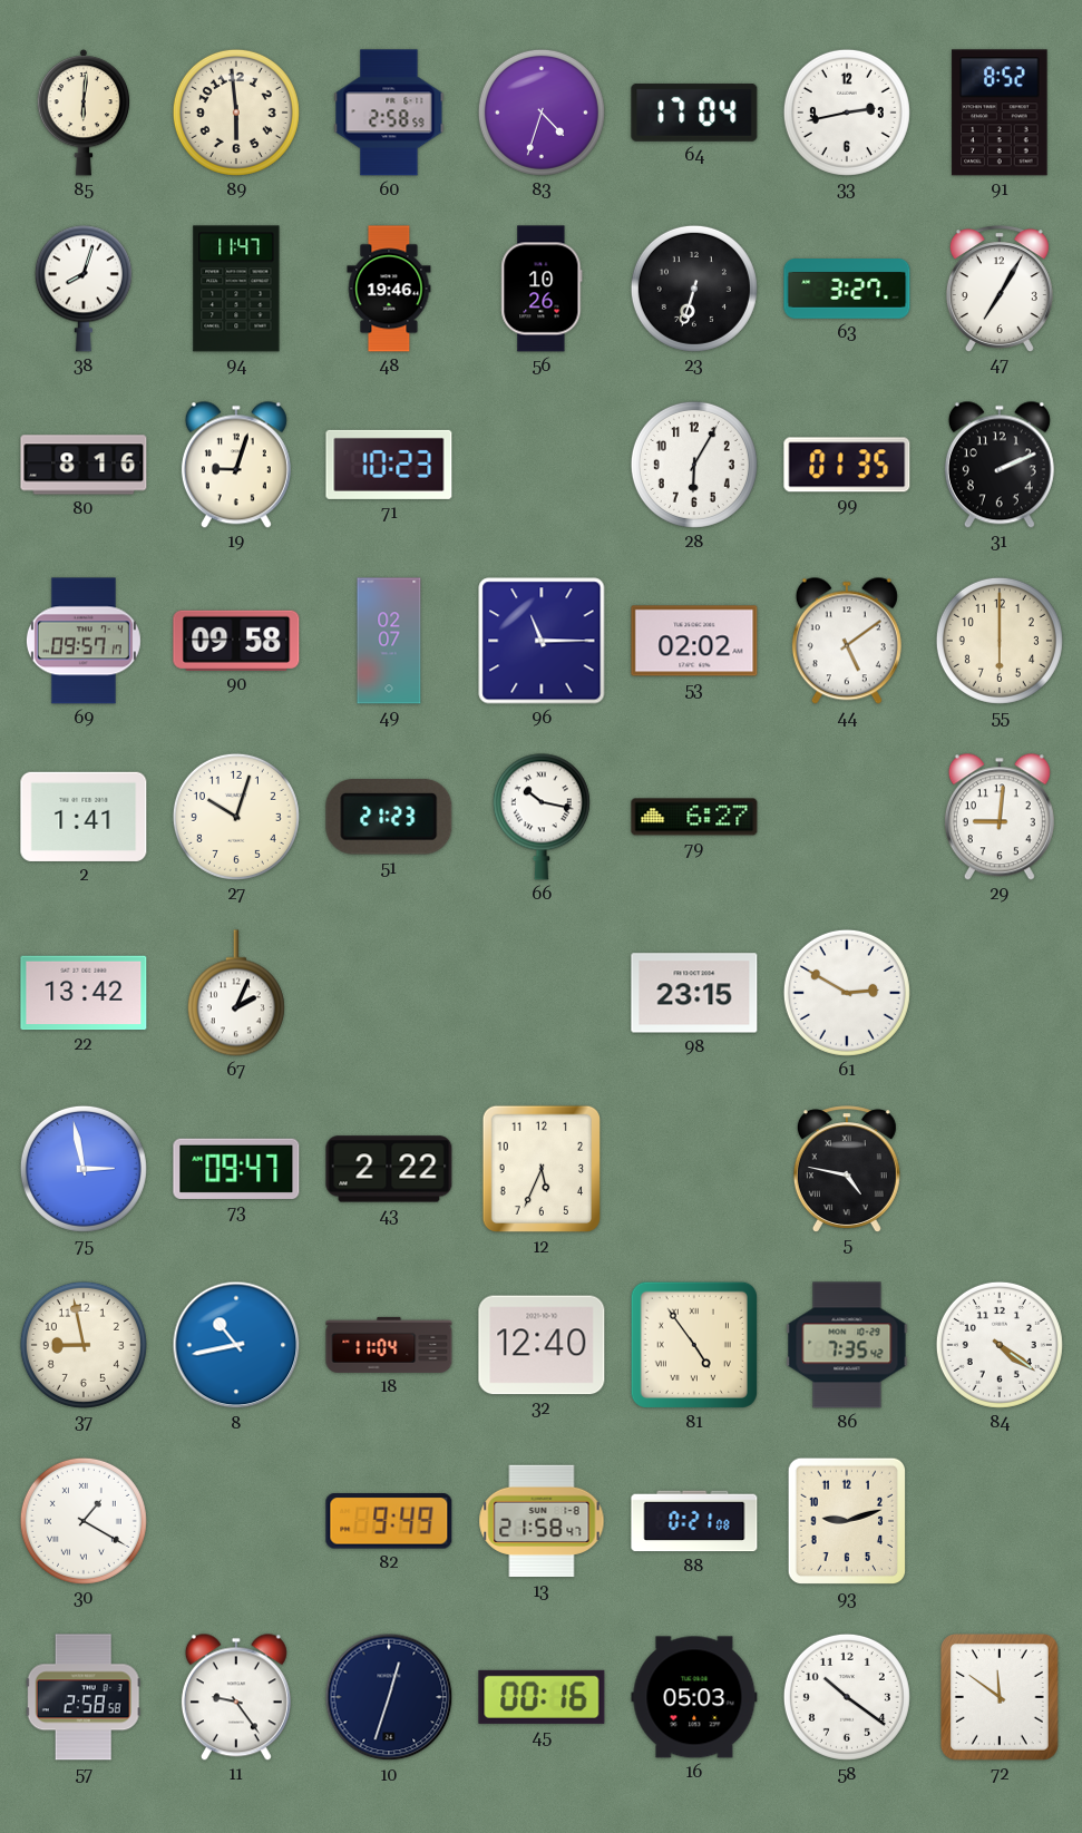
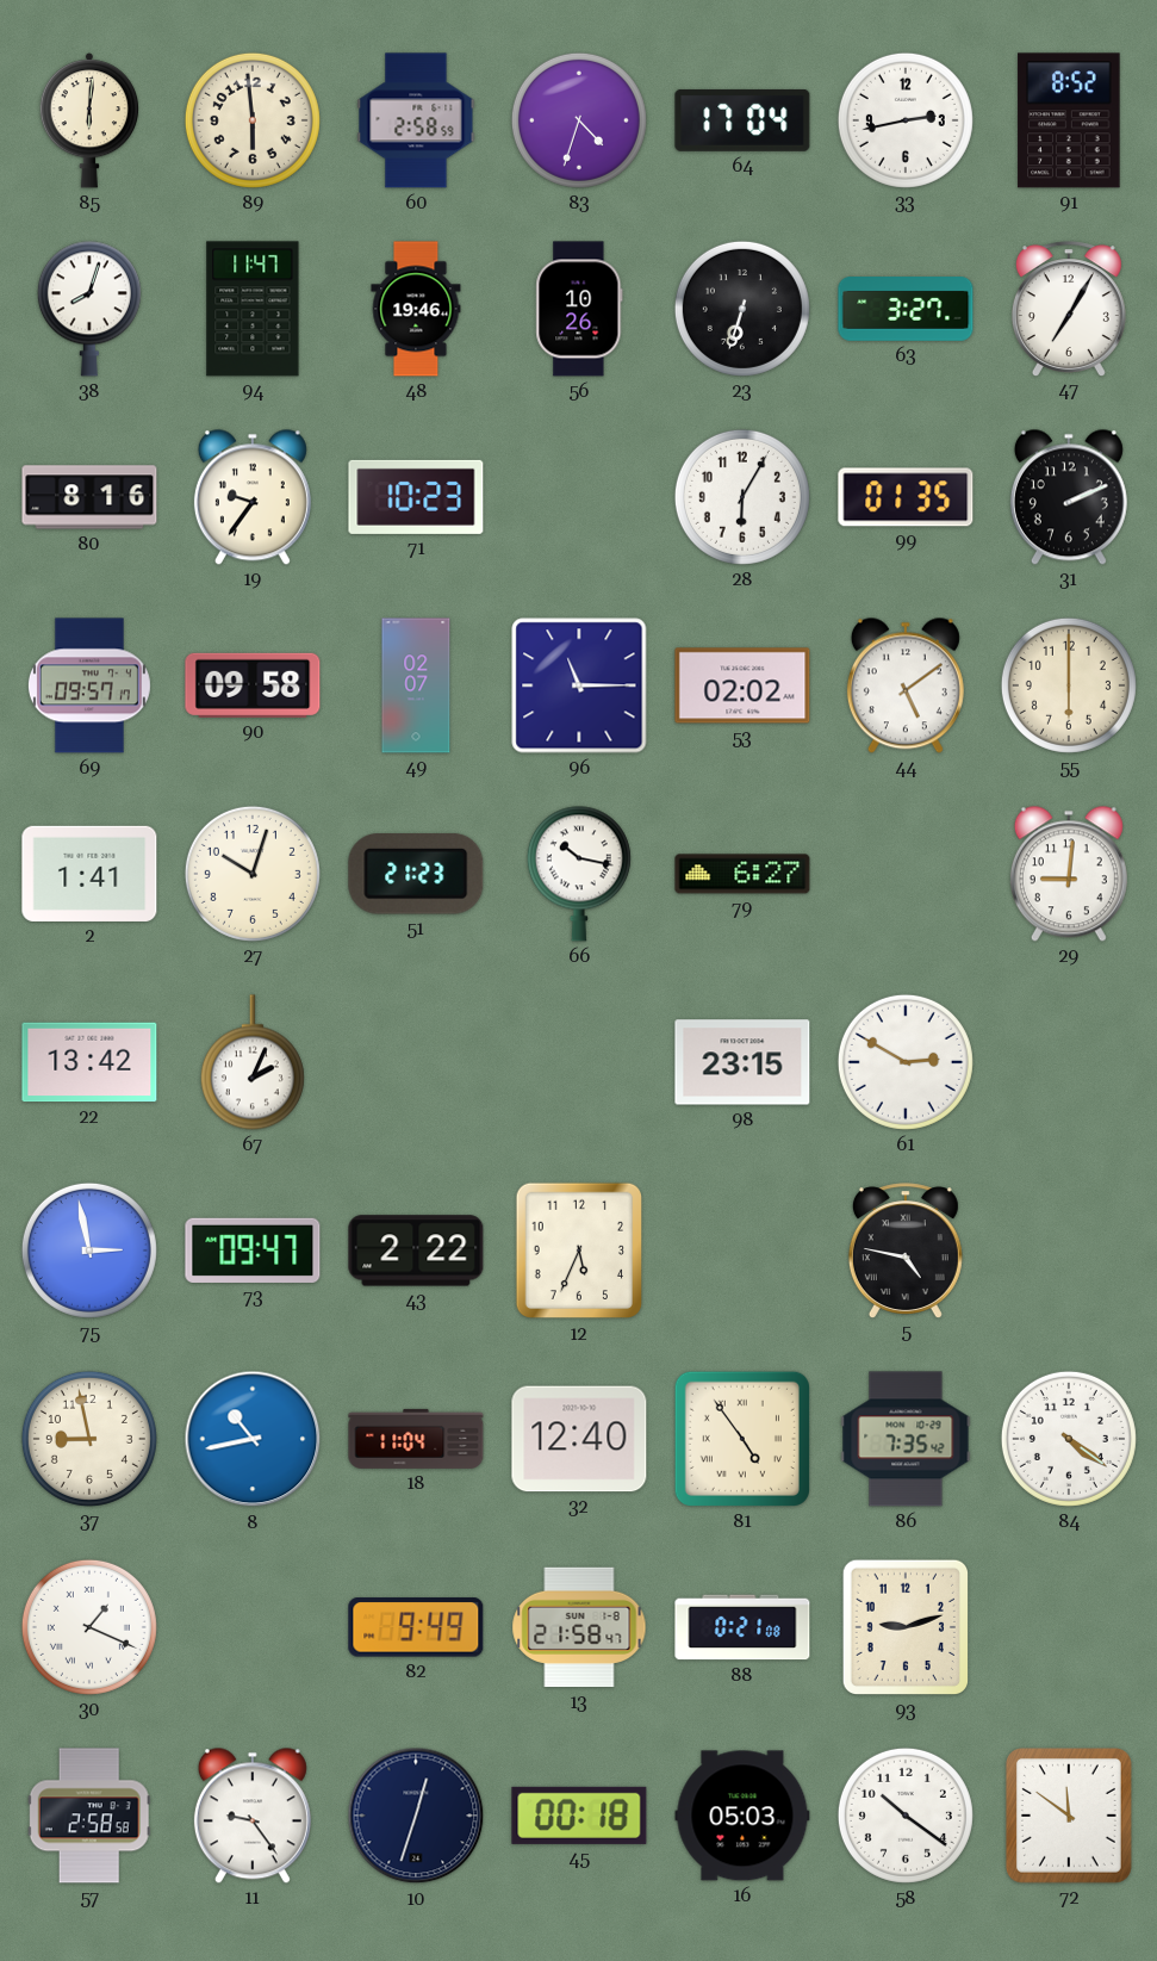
19: 9:03 -> 9:36 (253, 497)
30: 1:20 -> 1:19 (89, 1627)
45: 00:16 -> 00:18 (579, 1816)
